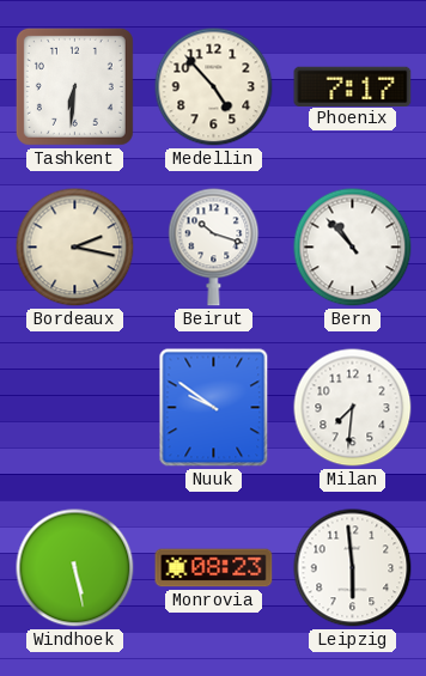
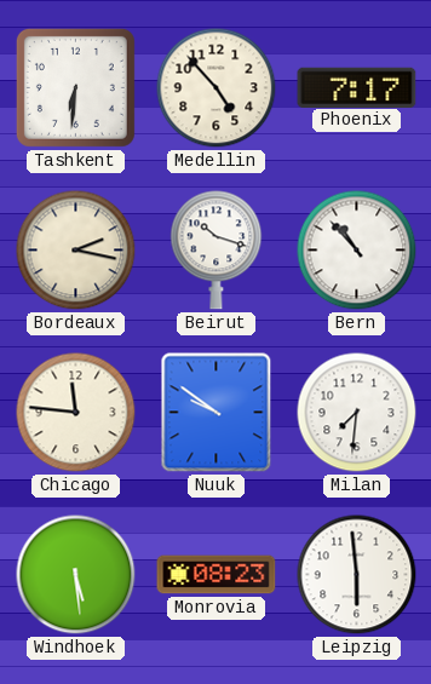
Chicago: none -> 11:46 (76, 413)
Windhoek: 5:28 -> 5:29 (76, 575)
